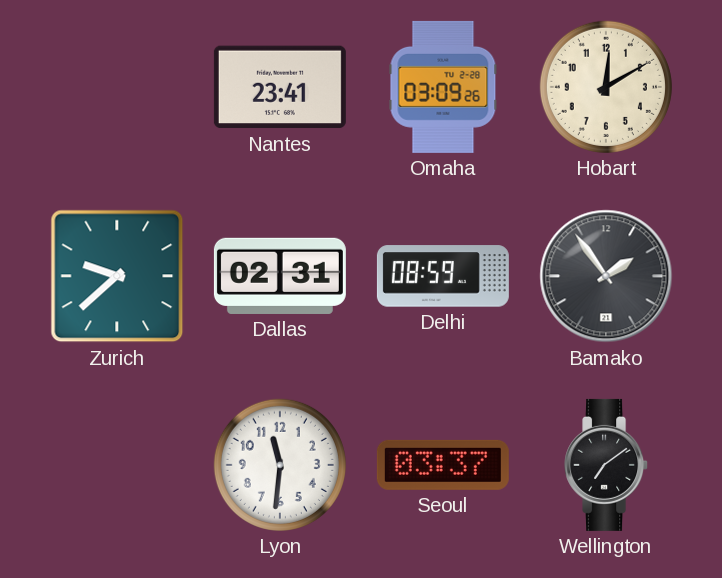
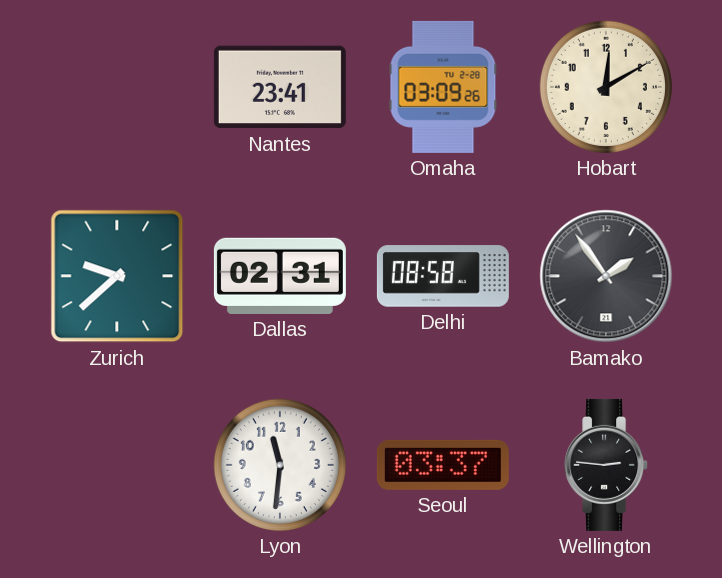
Delhi: 08:59 -> 08:58 (443, 276)
Wellington: 7:09 -> 2:46 (607, 465)
